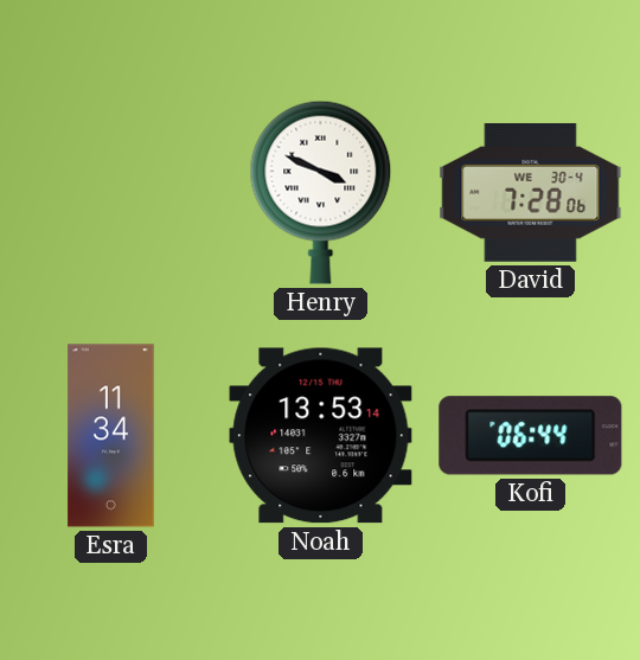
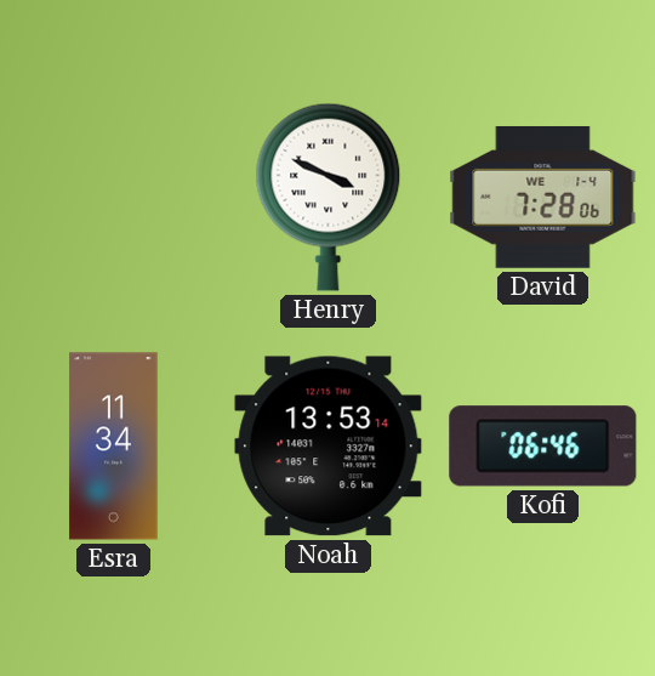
David date: WE 30-4 -> WE 1-4 (543, 197)
Kofi: 06:44 -> 06:46 (543, 447)
